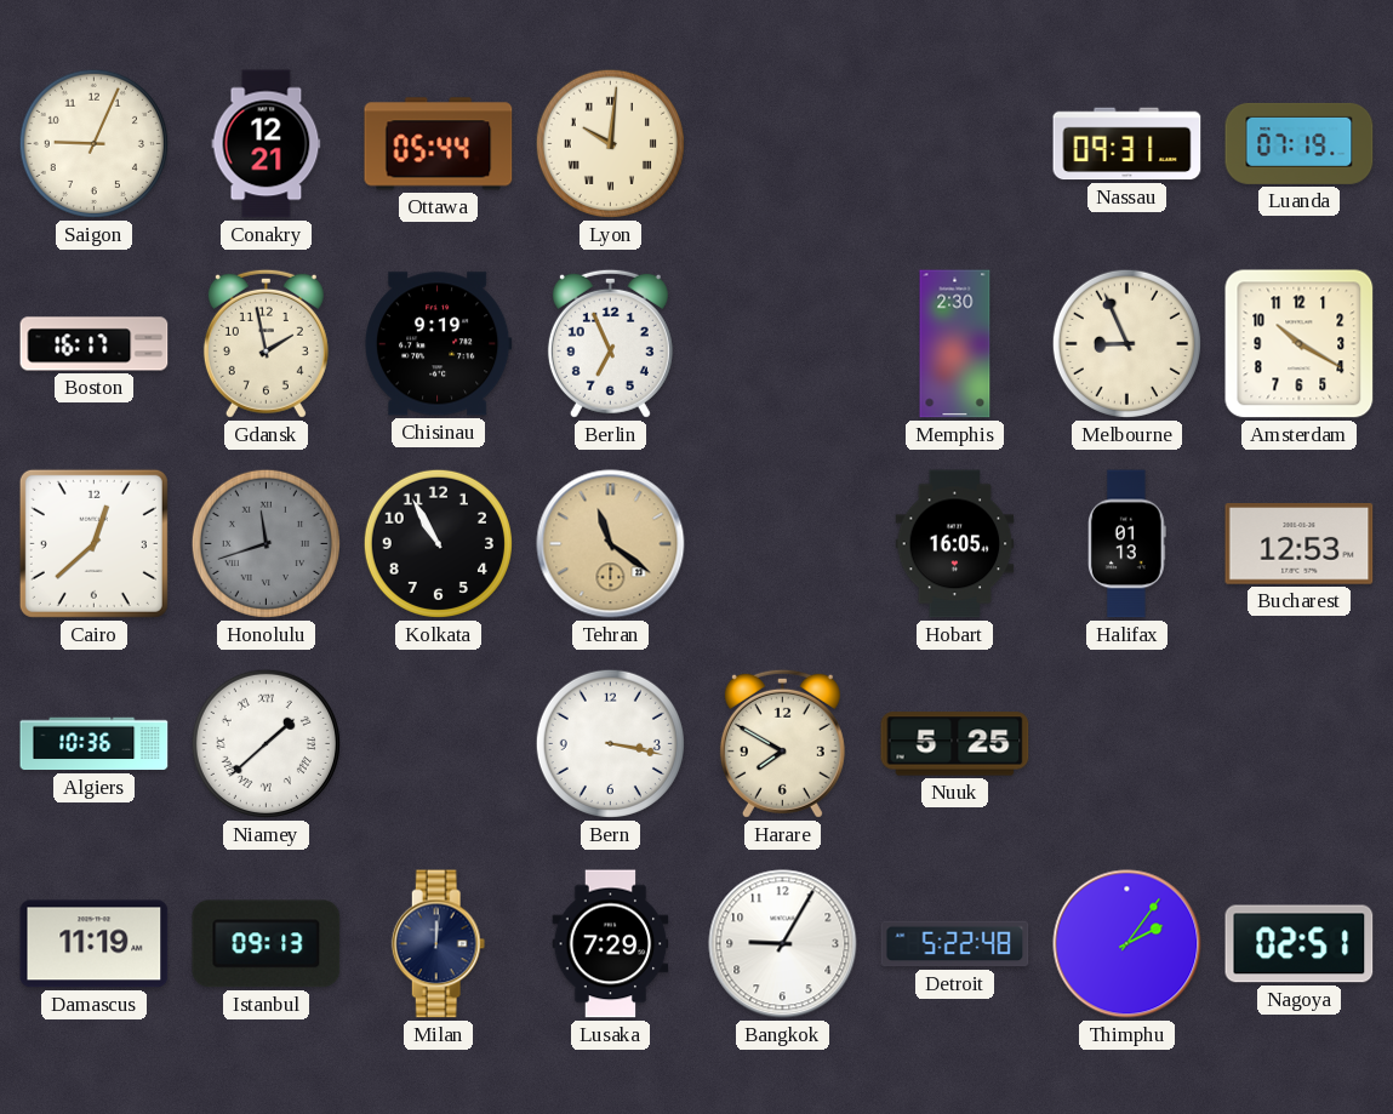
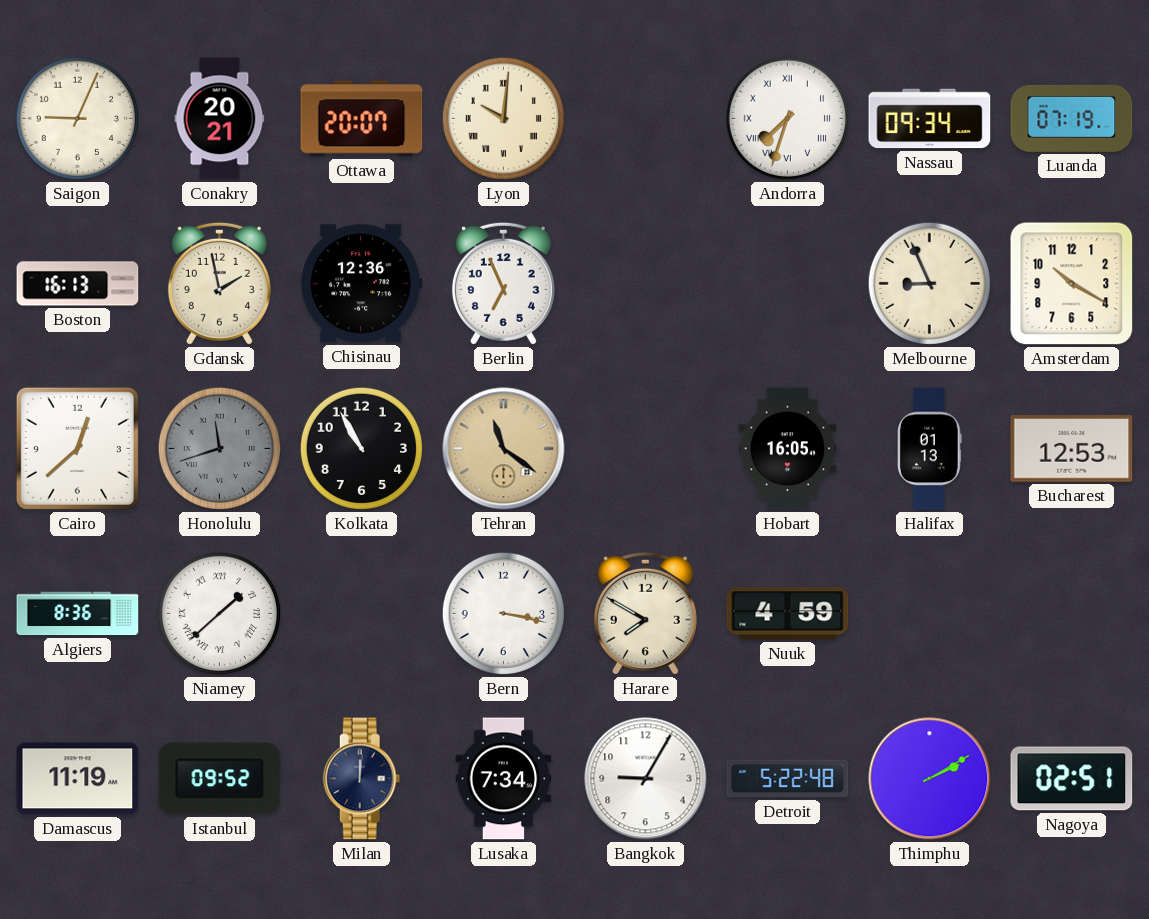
Conakry: 12:21 -> 20:21 (220, 119)
Ottawa: 05:44 -> 20:07 (362, 119)
Andorra: none -> 7:33 (787, 118)
Nassau: 09:31 -> 09:34 (930, 119)
Boston: 16:17 -> 16:13 (78, 284)
Chisinau: 9:19 -> 12:36 (361, 284)
Memphis: 2:30 -> none (955, 344)
Algiers: 10:36 -> 8:36 (78, 614)
Nuuk: 5:25 -> 4:59 (788, 614)
Istanbul: 09:13 -> 09:52 (220, 779)
Lusaka: 7:29 -> 7:34 (504, 779)
Thimphu: 2:06 -> 2:10 (930, 779)
